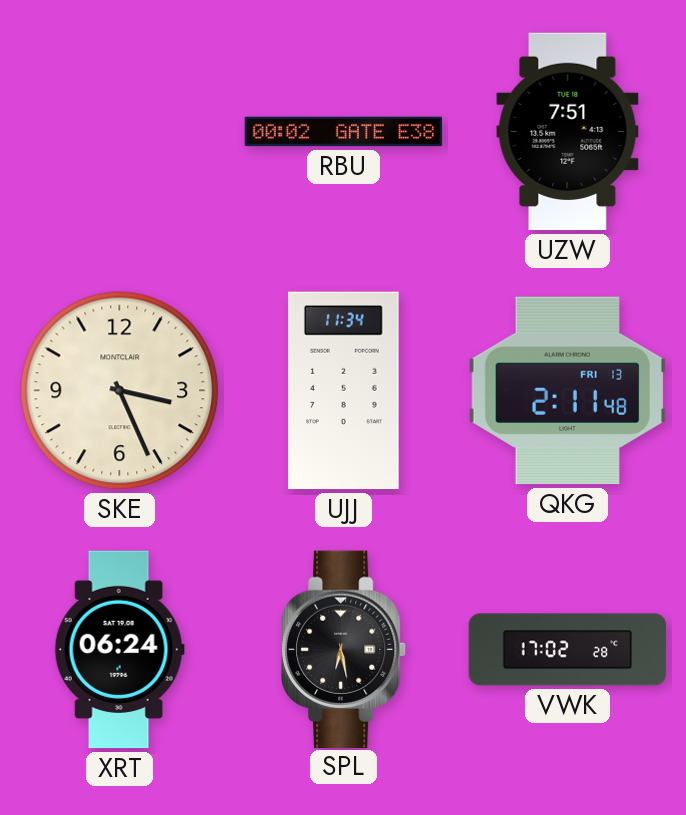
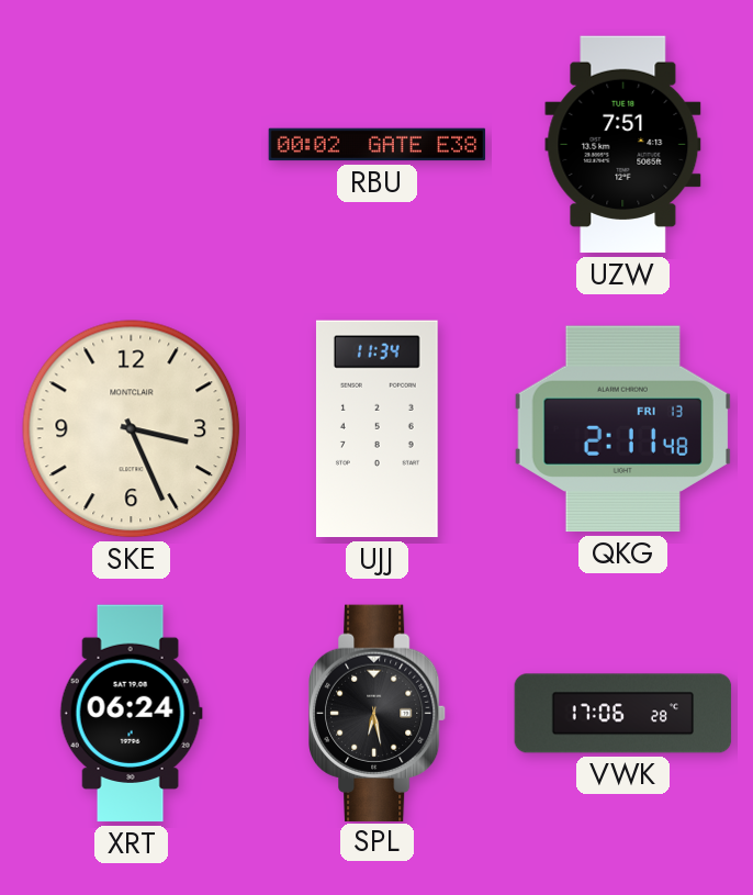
VWK: 17:02 -> 17:06 (623, 714)
